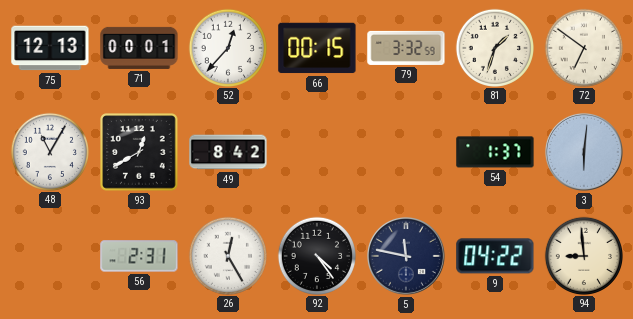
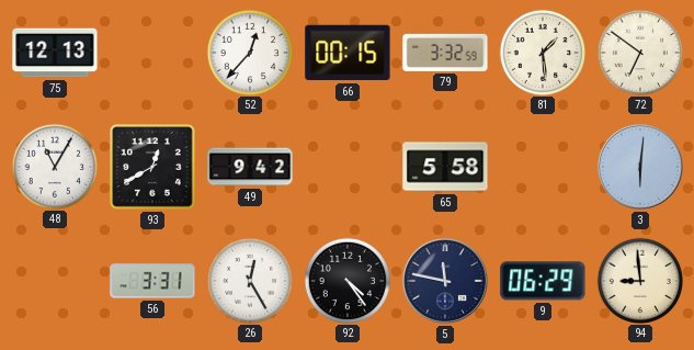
71: 00:01 -> none (139, 48)
81: 1:33 -> 1:29 (542, 52)
49: 8:42 -> 9:42 (250, 167)
65: none -> 5:58 (445, 167)
54: 1:37 -> none (495, 152)
56: 2:31 -> 3:31 (152, 281)
9: 04:22 -> 06:29 (543, 281)
